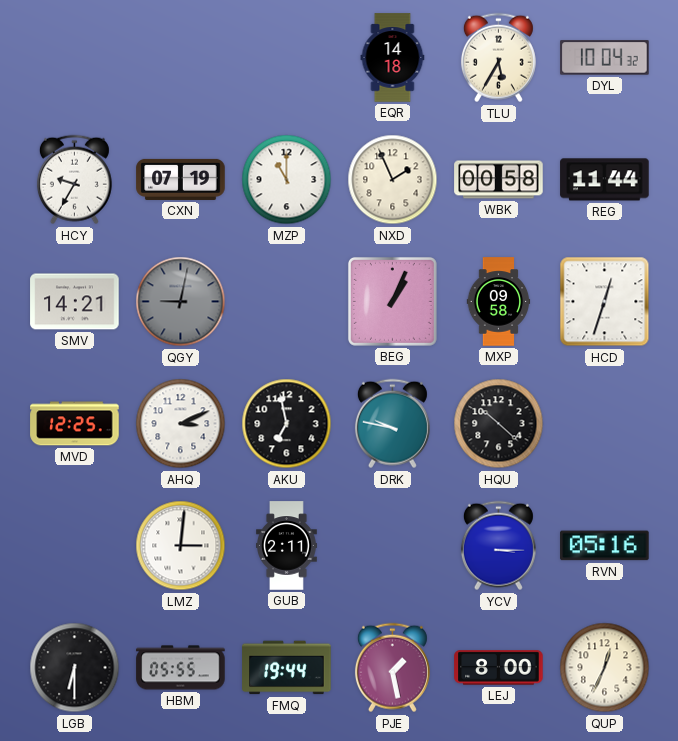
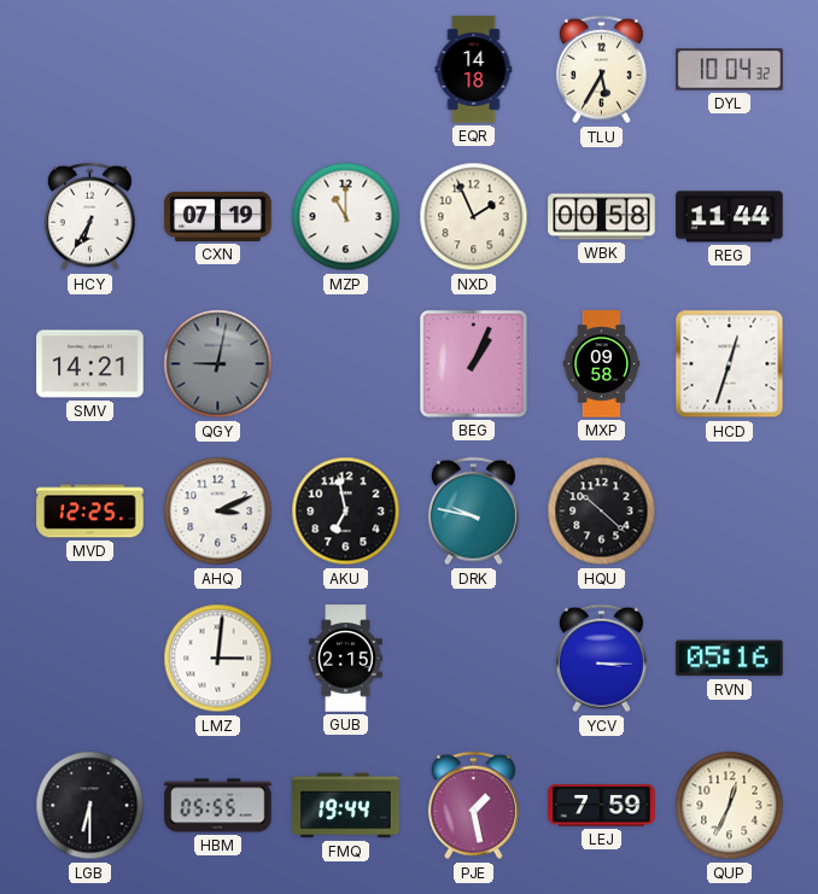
HCY: 9:35 -> 6:35 (89, 217)
GUB: 2:11 -> 2:15 (346, 659)
LEJ: 8:00 -> 7:59 (602, 806)
